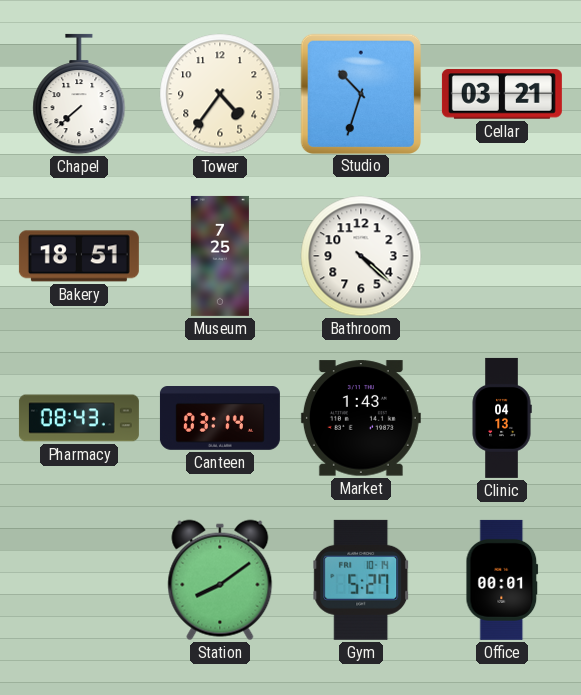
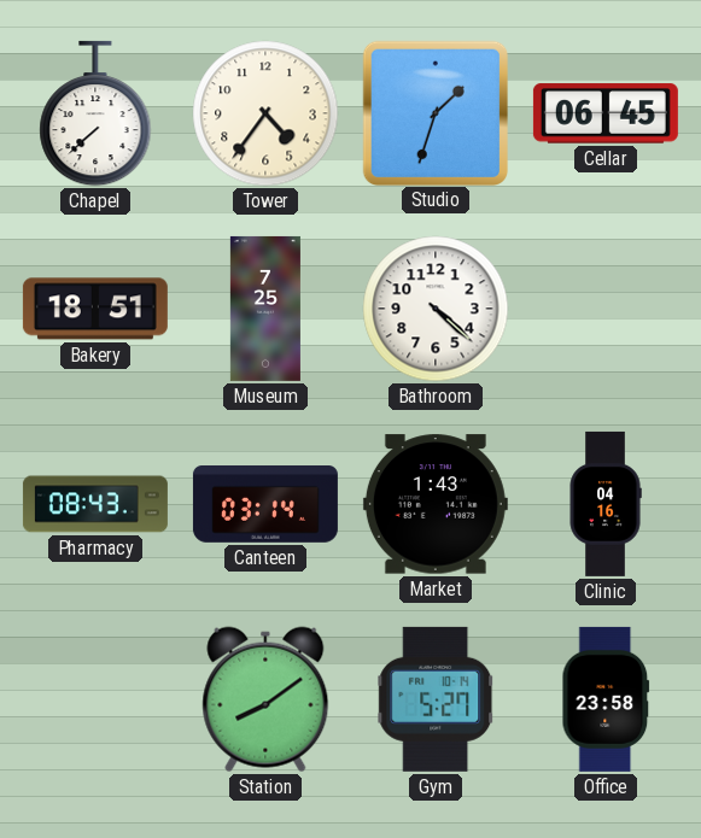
Studio: 10:33 -> 1:33 (434, 112)
Cellar: 03:21 -> 06:45 (606, 113)
Clinic: 04:13 -> 04:16 (606, 504)
Office: 00:01 -> 23:58 (606, 699)
